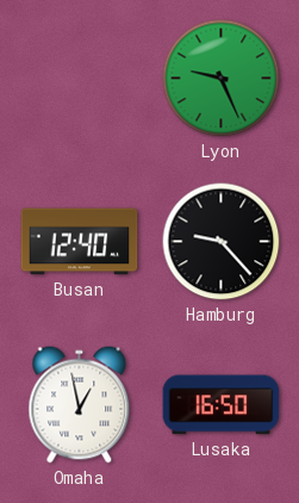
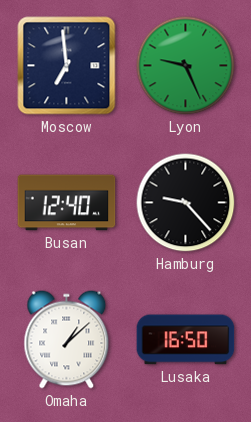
Moscow: none -> 6:59 (67, 66)
Omaha: 12:58 -> 1:08 (67, 340)
